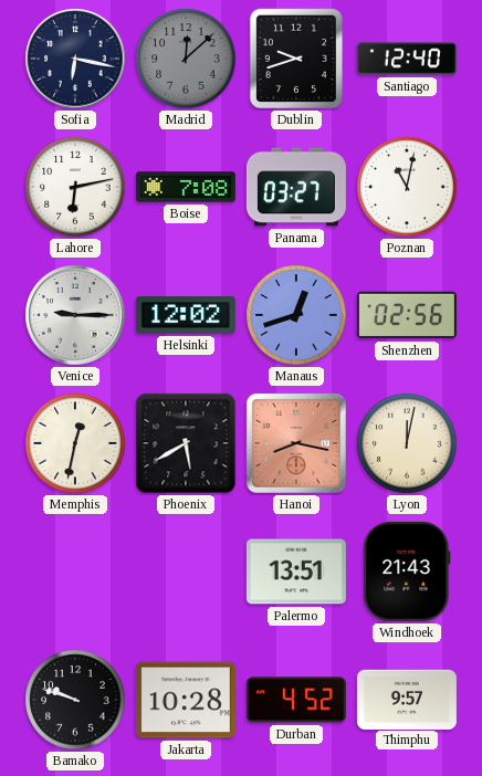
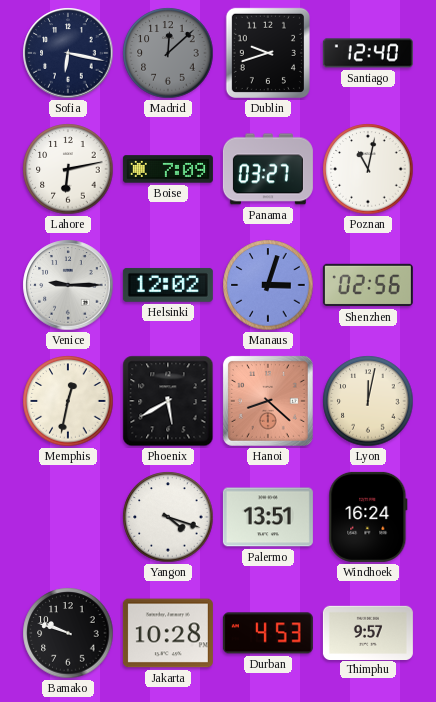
Boise: 7:08 -> 7:09 (168, 169)
Manaus: 12:42 -> 3:03 (268, 285)
Hanoi: 8:17 -> 8:22 (268, 401)
Yangon: none -> 4:18 (168, 517)
Windhoek: 21:43 -> 16:24 (368, 517)
Durban: 4:52 -> 4:53 (268, 633)
